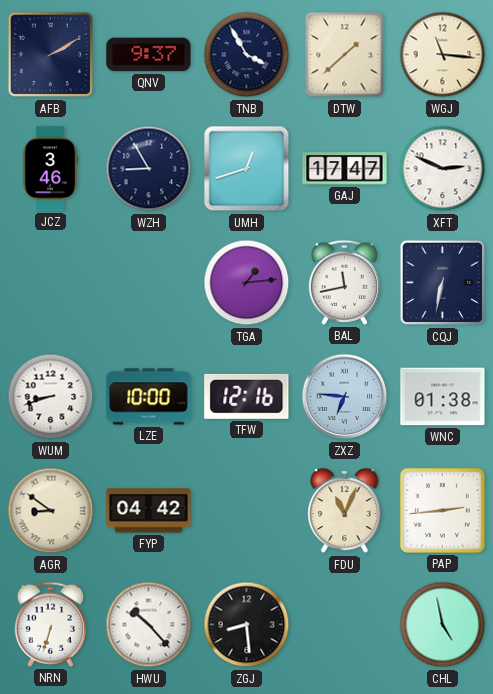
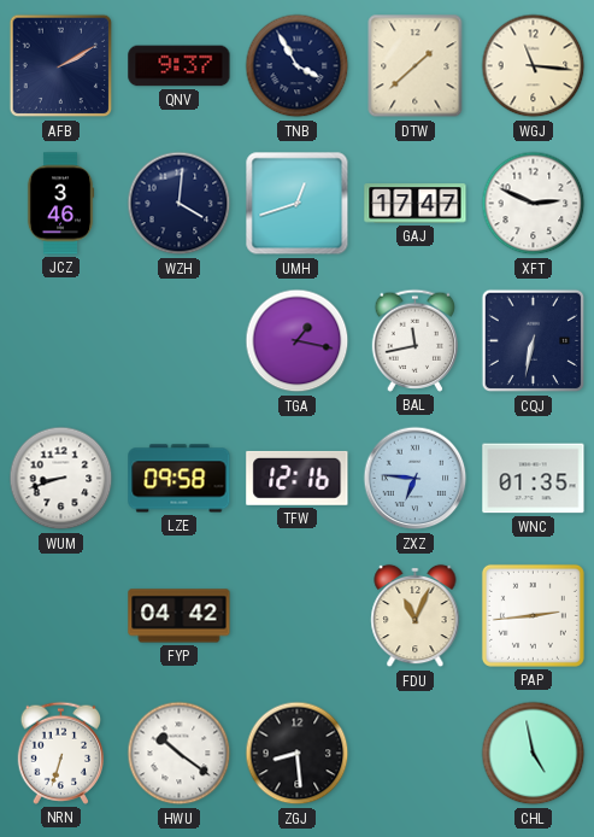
WZH: 8:55 -> 4:01 (180, 204)
TGA: 1:14 -> 1:17 (298, 341)
LZE: 10:00 -> 09:58 (180, 479)
WNC: 01:38 -> 01:35 (534, 479)
AGR: 8:51 -> none (51, 511)
HWU: 10:23 -> 10:21 (180, 754)
